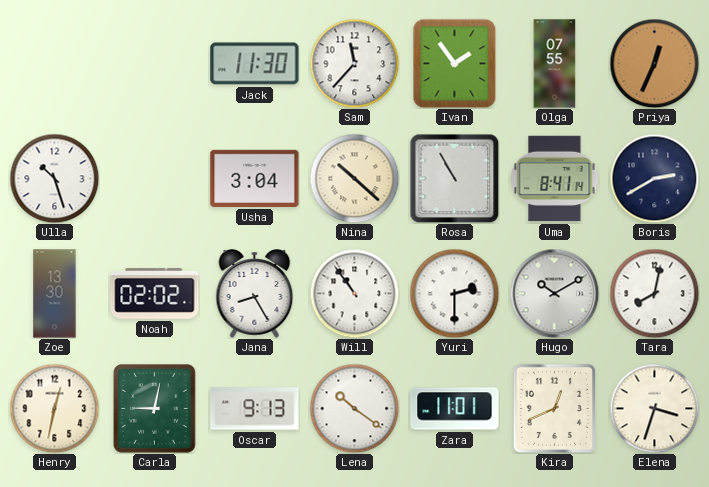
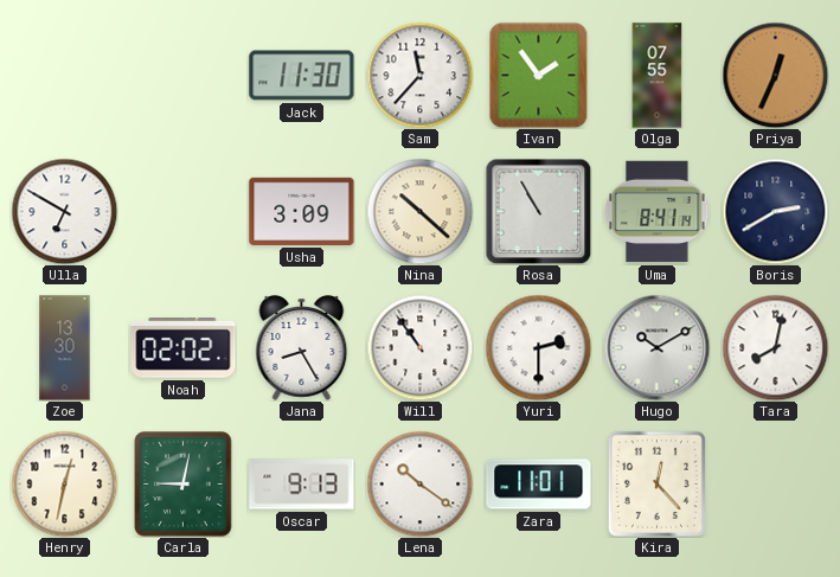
Ulla: 10:27 -> 6:50 (64, 211)
Usha: 3:04 -> 3:09 (302, 211)
Kira: 12:41 -> 12:23 (656, 483)
Elena: 3:33 -> none (654, 408)
